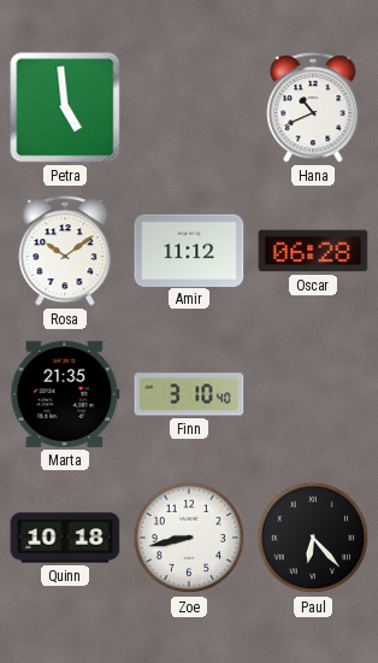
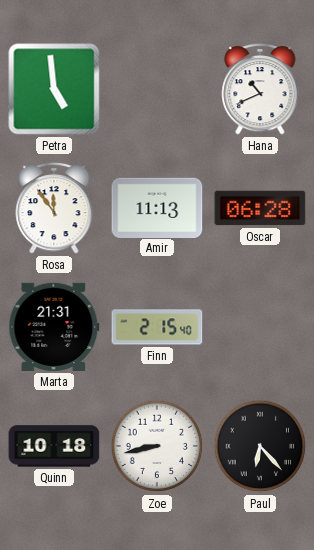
Rosa: 10:09 -> 11:54 (54, 208)
Amir: 11:12 -> 11:13 (157, 207)
Marta: 21:35 -> 21:31 (54, 327)
Finn: 3:10 -> 2:15 (157, 327)
